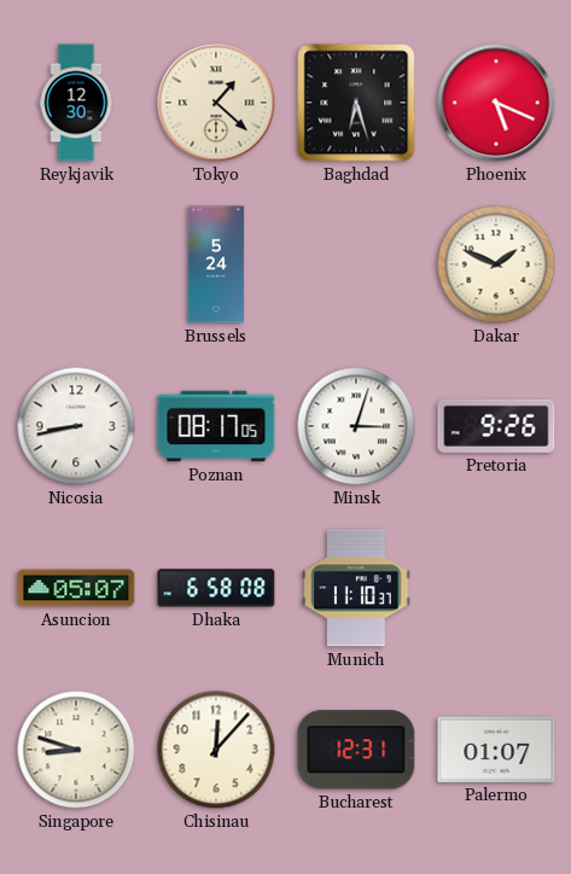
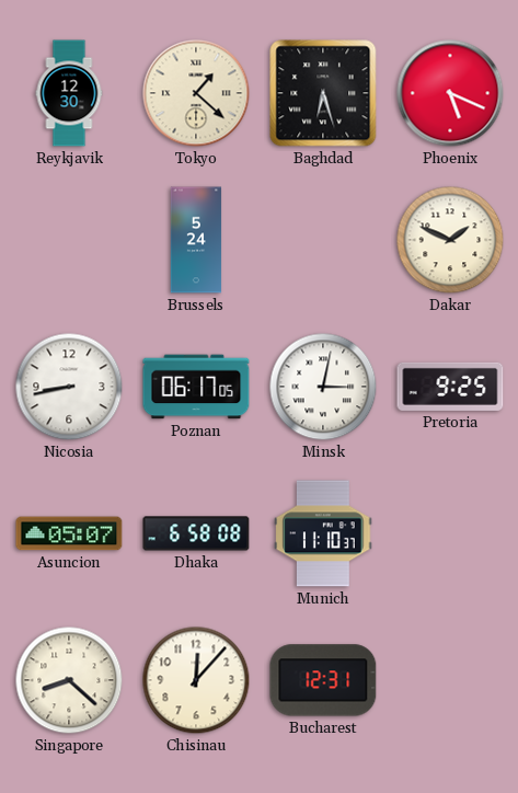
Poznan: 08:17 -> 06:17 (196, 387)
Minsk: 3:03 -> 3:02 (323, 387)
Pretoria: 9:26 -> 9:25 (450, 387)
Singapore: 8:48 -> 8:22 (69, 680)
Palermo: 01:07 -> none (496, 750)
